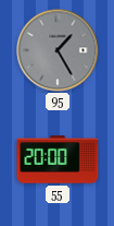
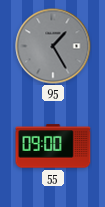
55: 20:00 -> 09:00 (53, 146)
